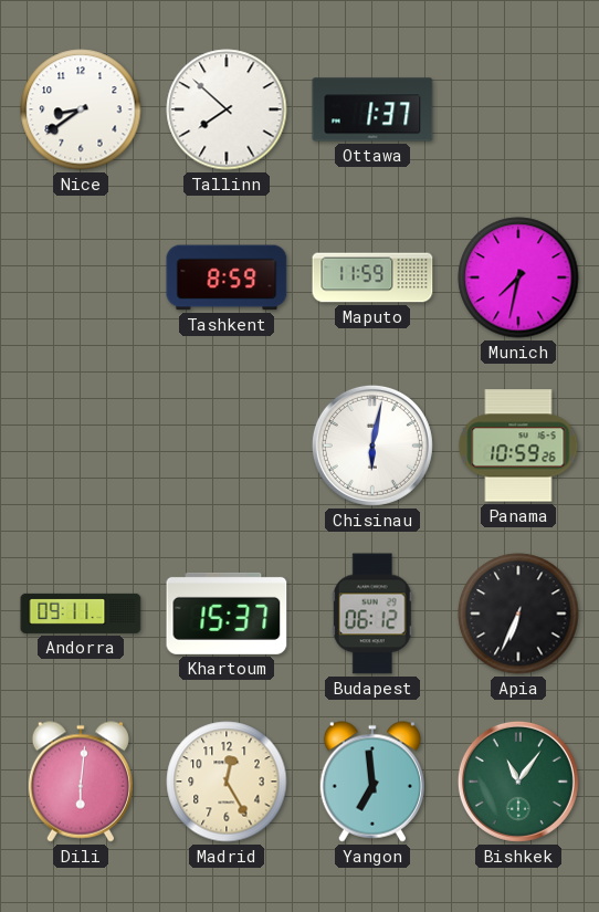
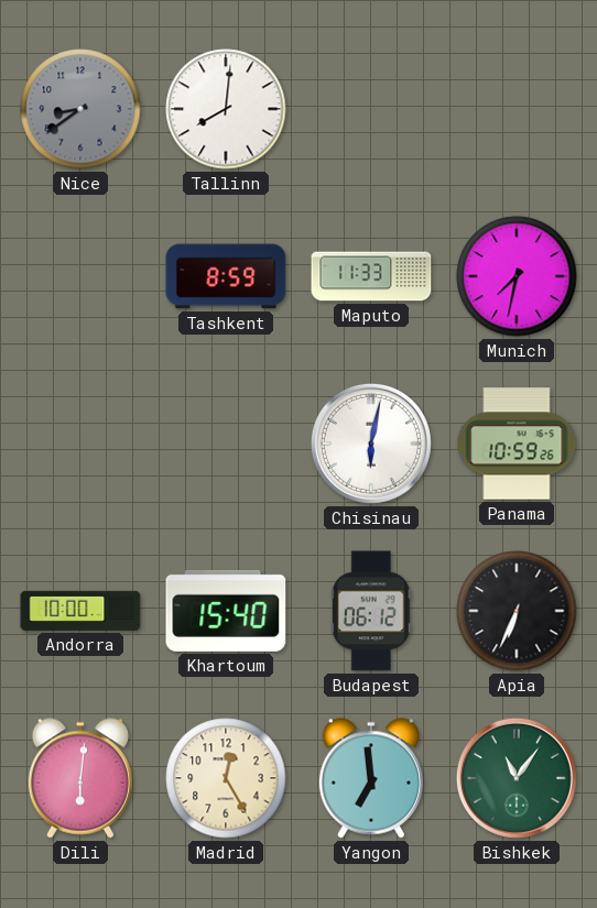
Nice dial: white -> grey (80, 109)
Tallinn: 7:52 -> 8:01 (226, 109)
Ottawa: 1:37 -> none (372, 109)
Maputo: 11:59 -> 11:33 (371, 276)
Andorra: 09:11 -> 10:00 (80, 611)
Khartoum: 15:37 -> 15:40 (226, 611)
